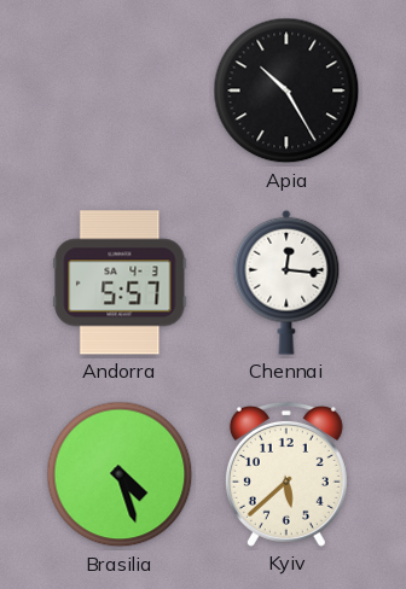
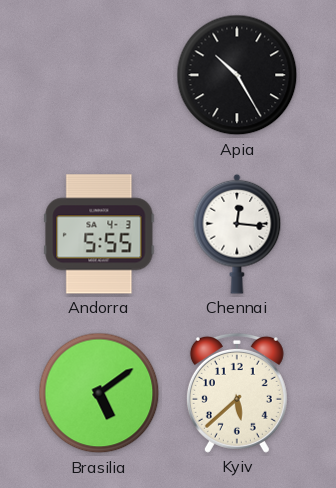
Andorra: 5:57 -> 5:55 (99, 234)
Brasilia: 4:27 -> 5:09 (99, 393)
